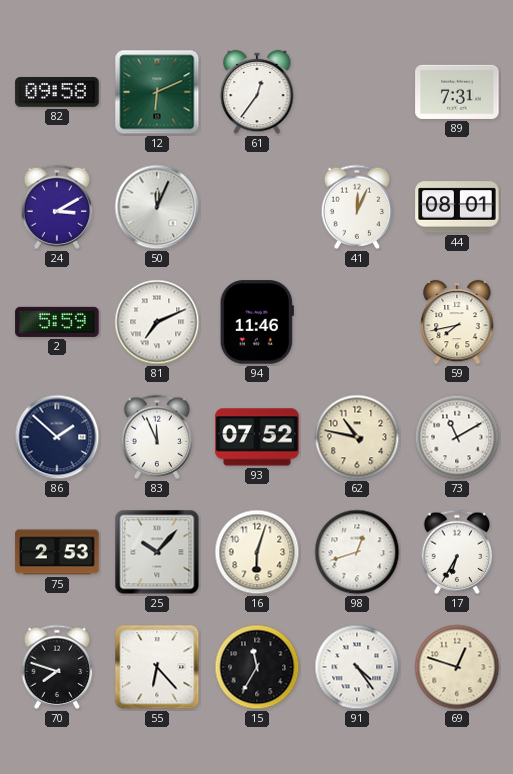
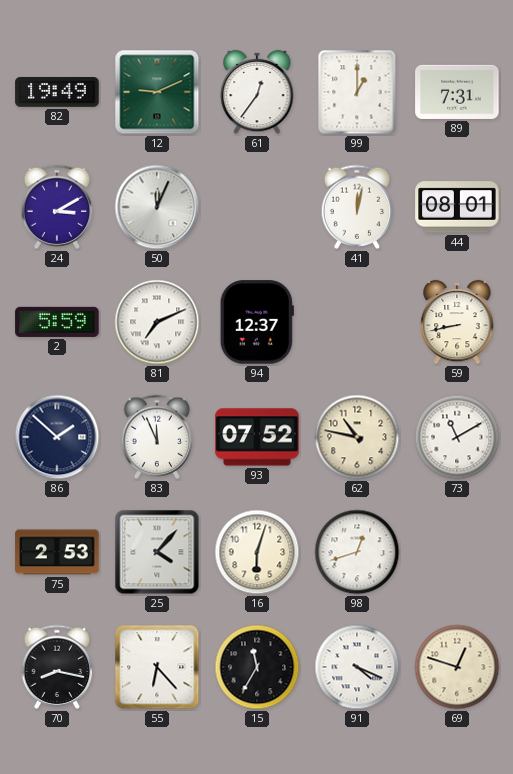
82: 09:58 -> 19:49 (57, 93)
12: 6:11 -> 9:11 (157, 92)
99: none -> 1:00 (357, 92)
41: 12:04 -> 12:02 (357, 207)
94: 11:46 -> 12:37 (257, 322)
59: 7:43 -> 8:43 (457, 322)
25: 10:07 -> 4:07 (157, 552)
17: 6:35 -> none (457, 552)
70: 7:48 -> 8:17 (57, 667)
91: 4:24 -> 4:19 (357, 667)
